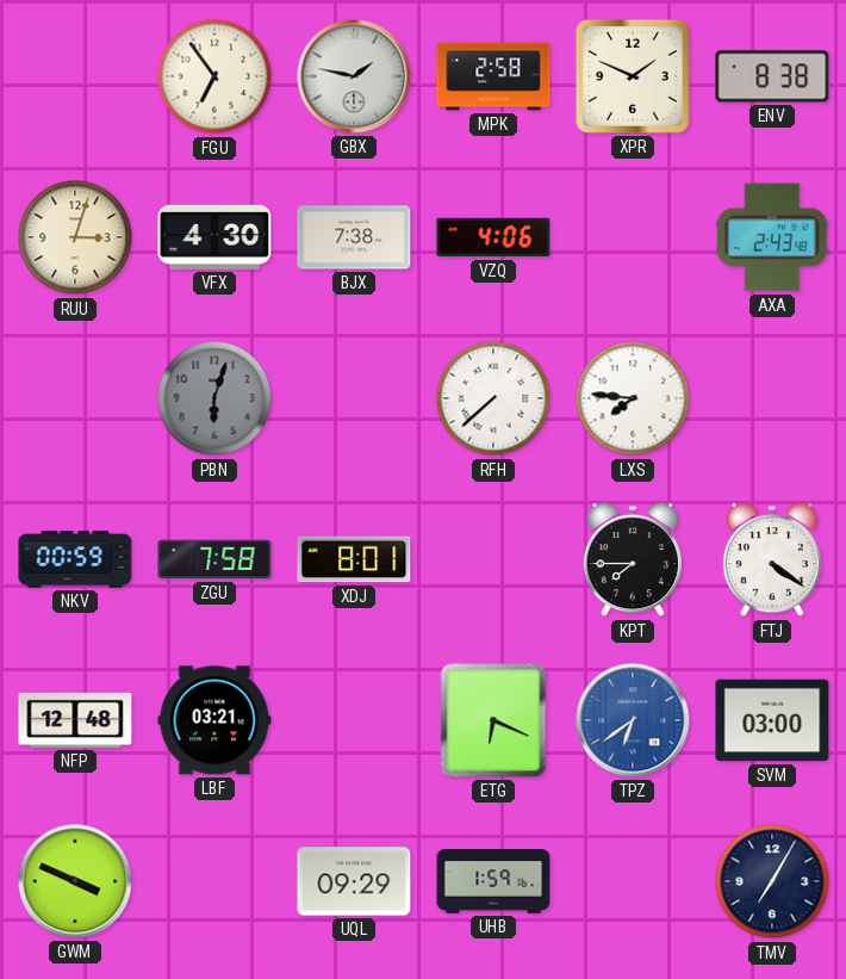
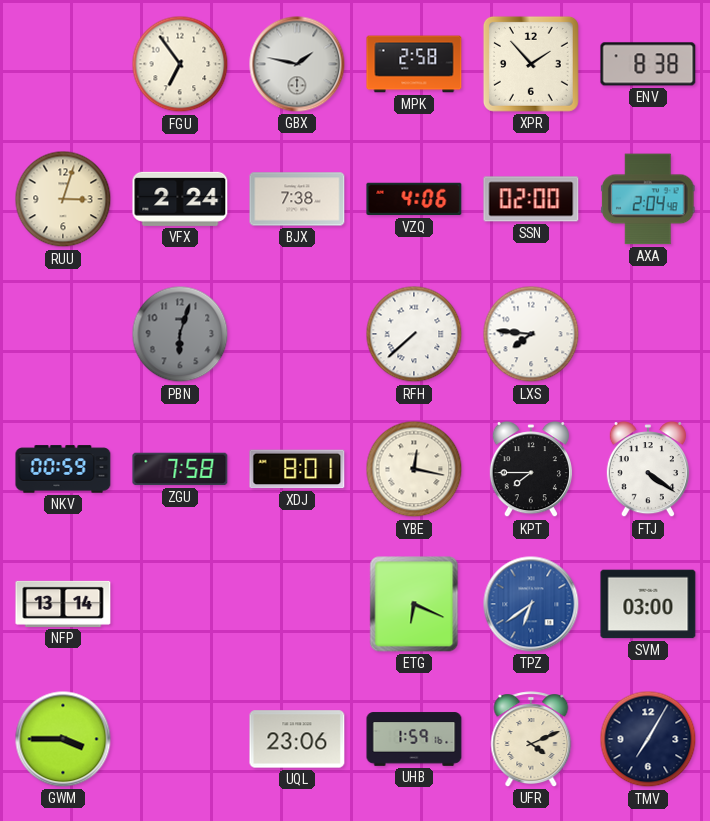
XPR: 1:49 -> 1:53 (531, 64)
VFX: 4:30 -> 2:24 (180, 199)
SSN: none -> 02:00 (531, 199)
AXA: 2:43 -> 2:04 (648, 199)
YBE: none -> 12:17 (414, 469)
NFP: 12:48 -> 13:14 (63, 604)
LBF: 03:21 -> none (214, 720)
GWM: 3:49 -> 3:45 (63, 739)
UQL: 09:29 -> 23:06 (297, 739)
UFR: none -> 4:11 (531, 739)
